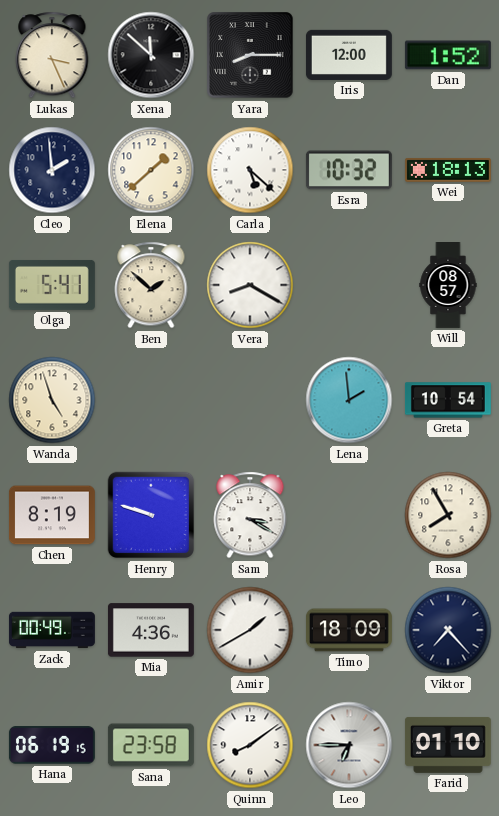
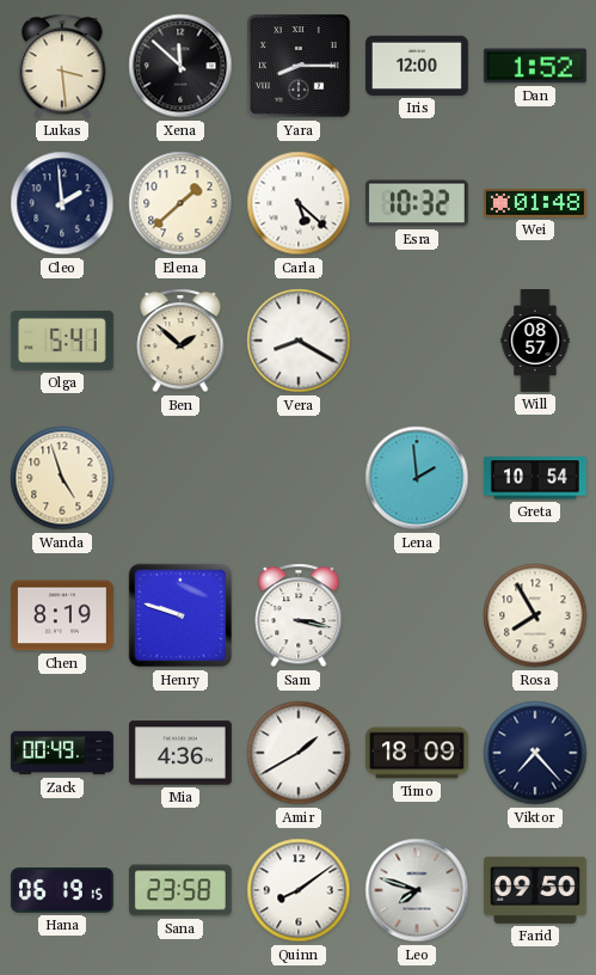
Lukas: 3:26 -> 3:29 (62, 66)
Wei: 18:13 -> 01:48 (535, 203)
Sam: 3:20 -> 3:17 (299, 615)
Leo: 6:45 -> 7:48 (417, 890)
Farid: 01:10 -> 09:50 (535, 890)
